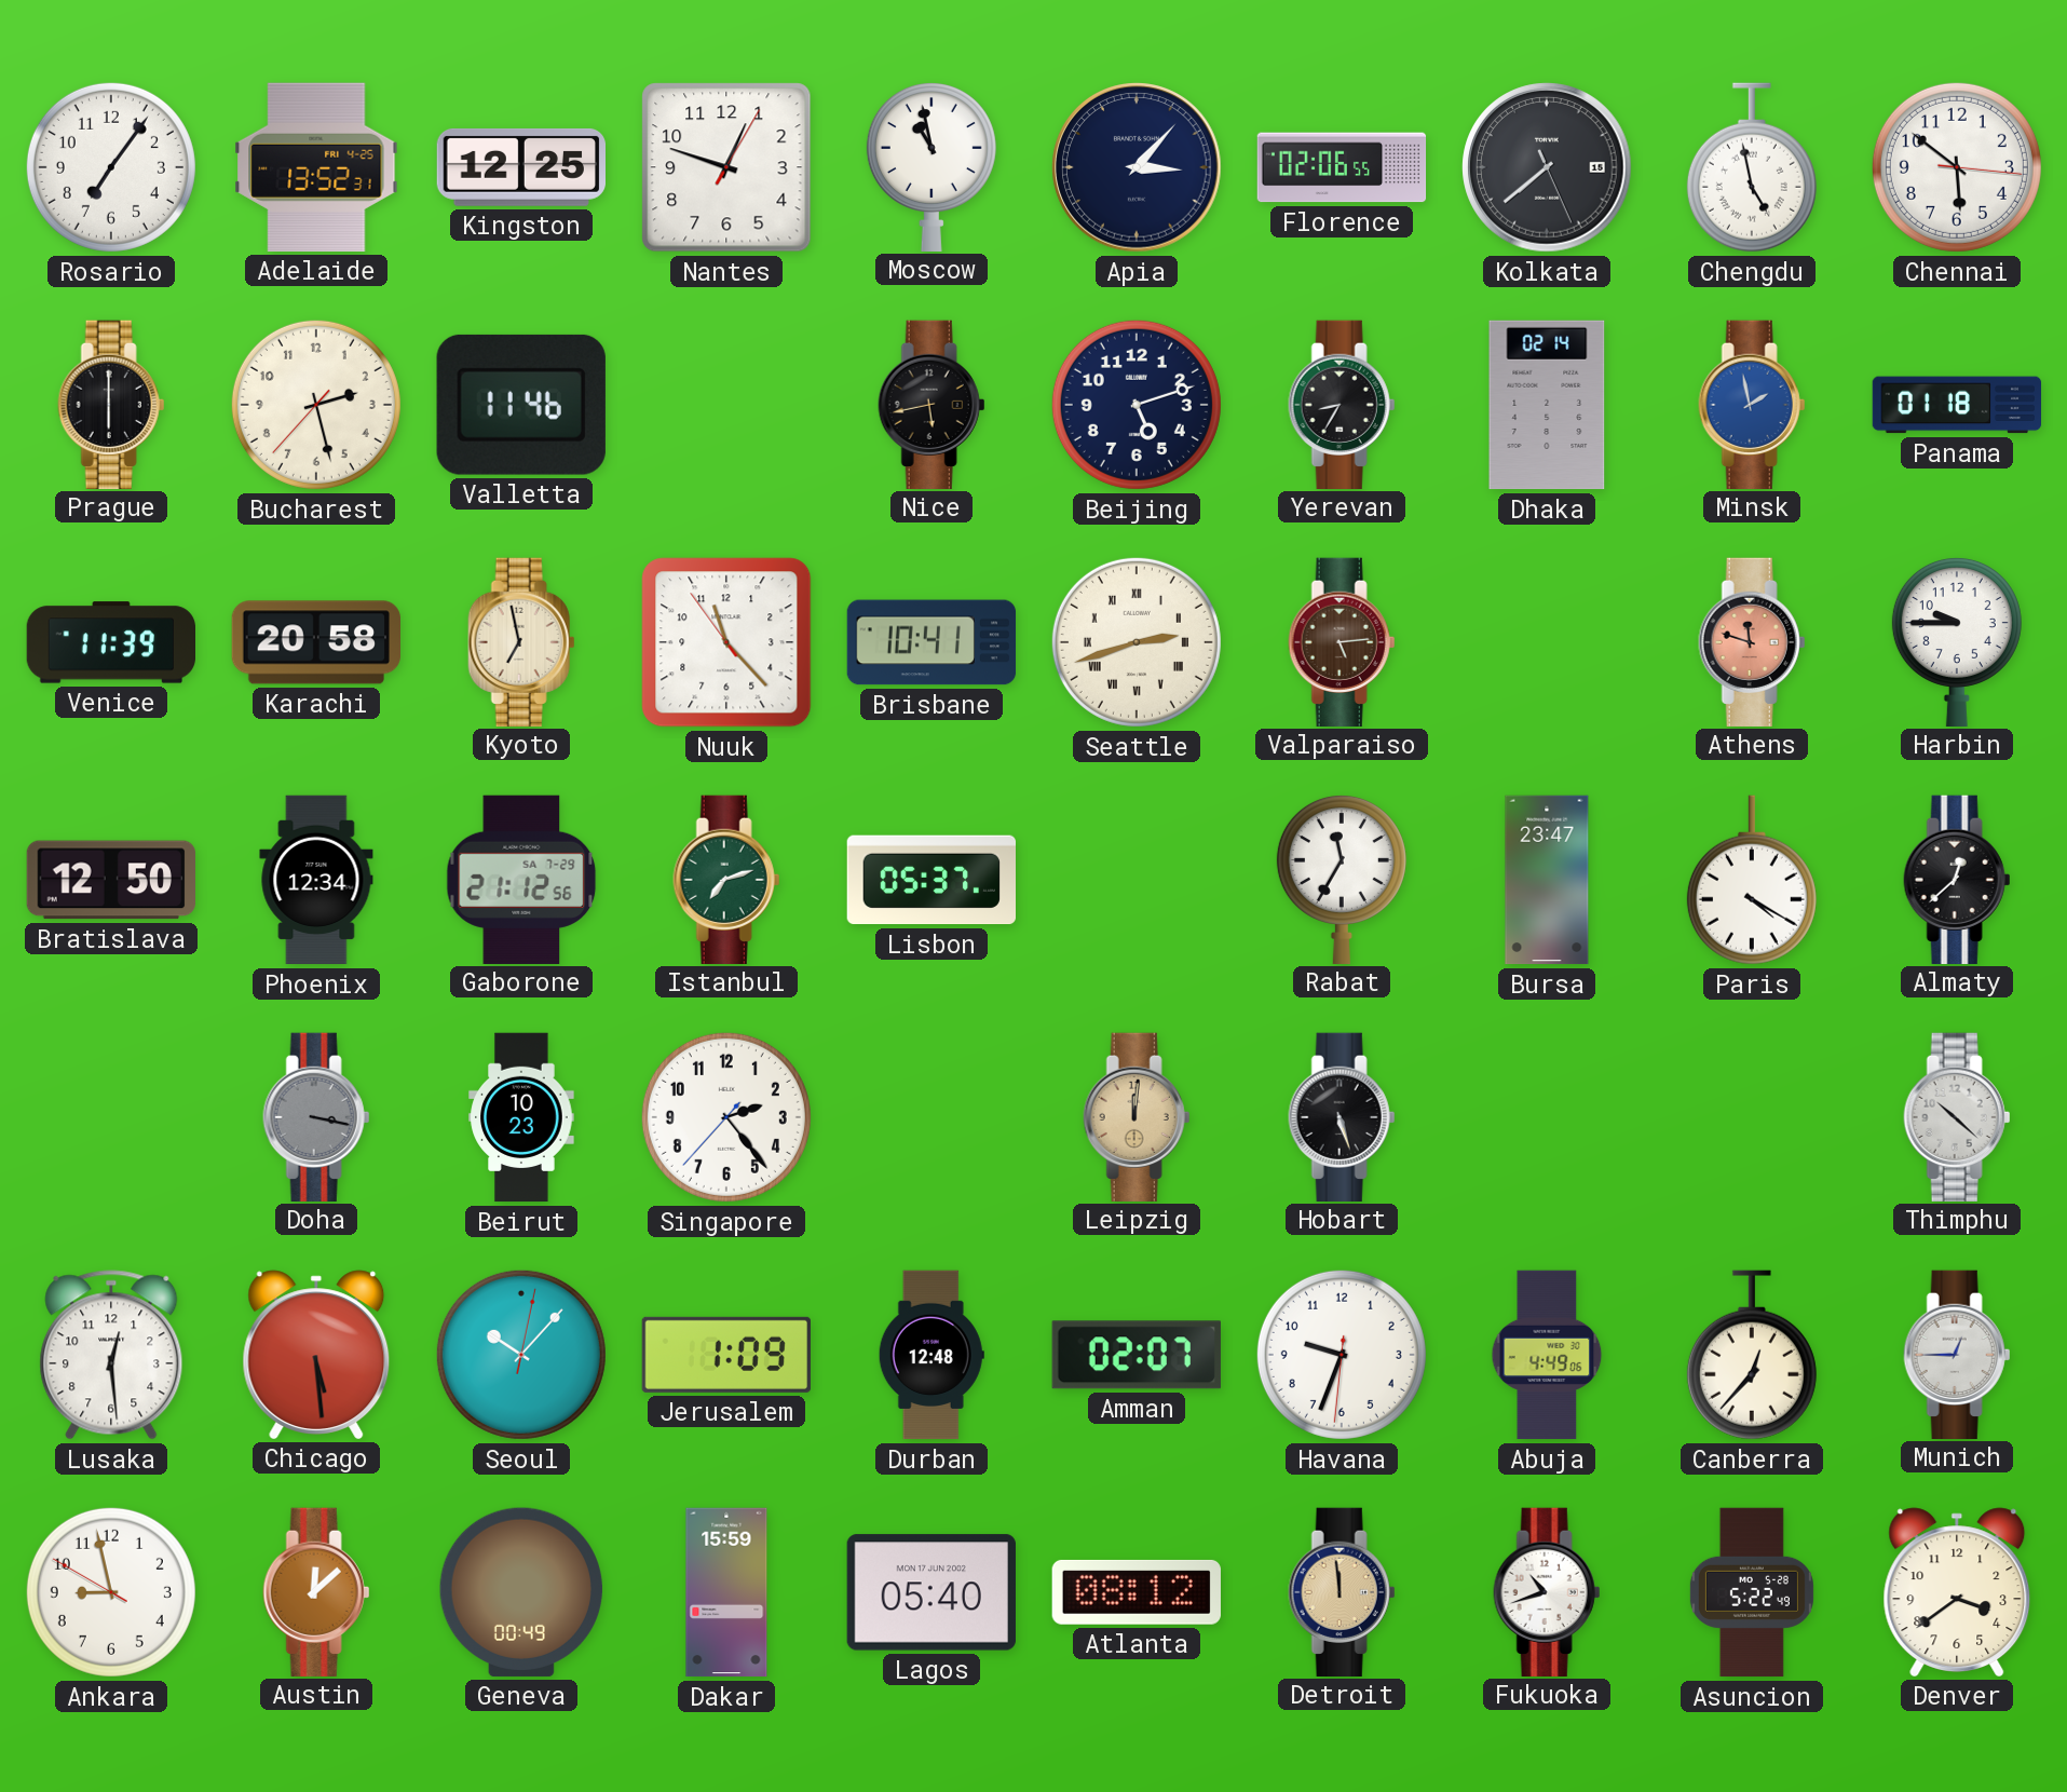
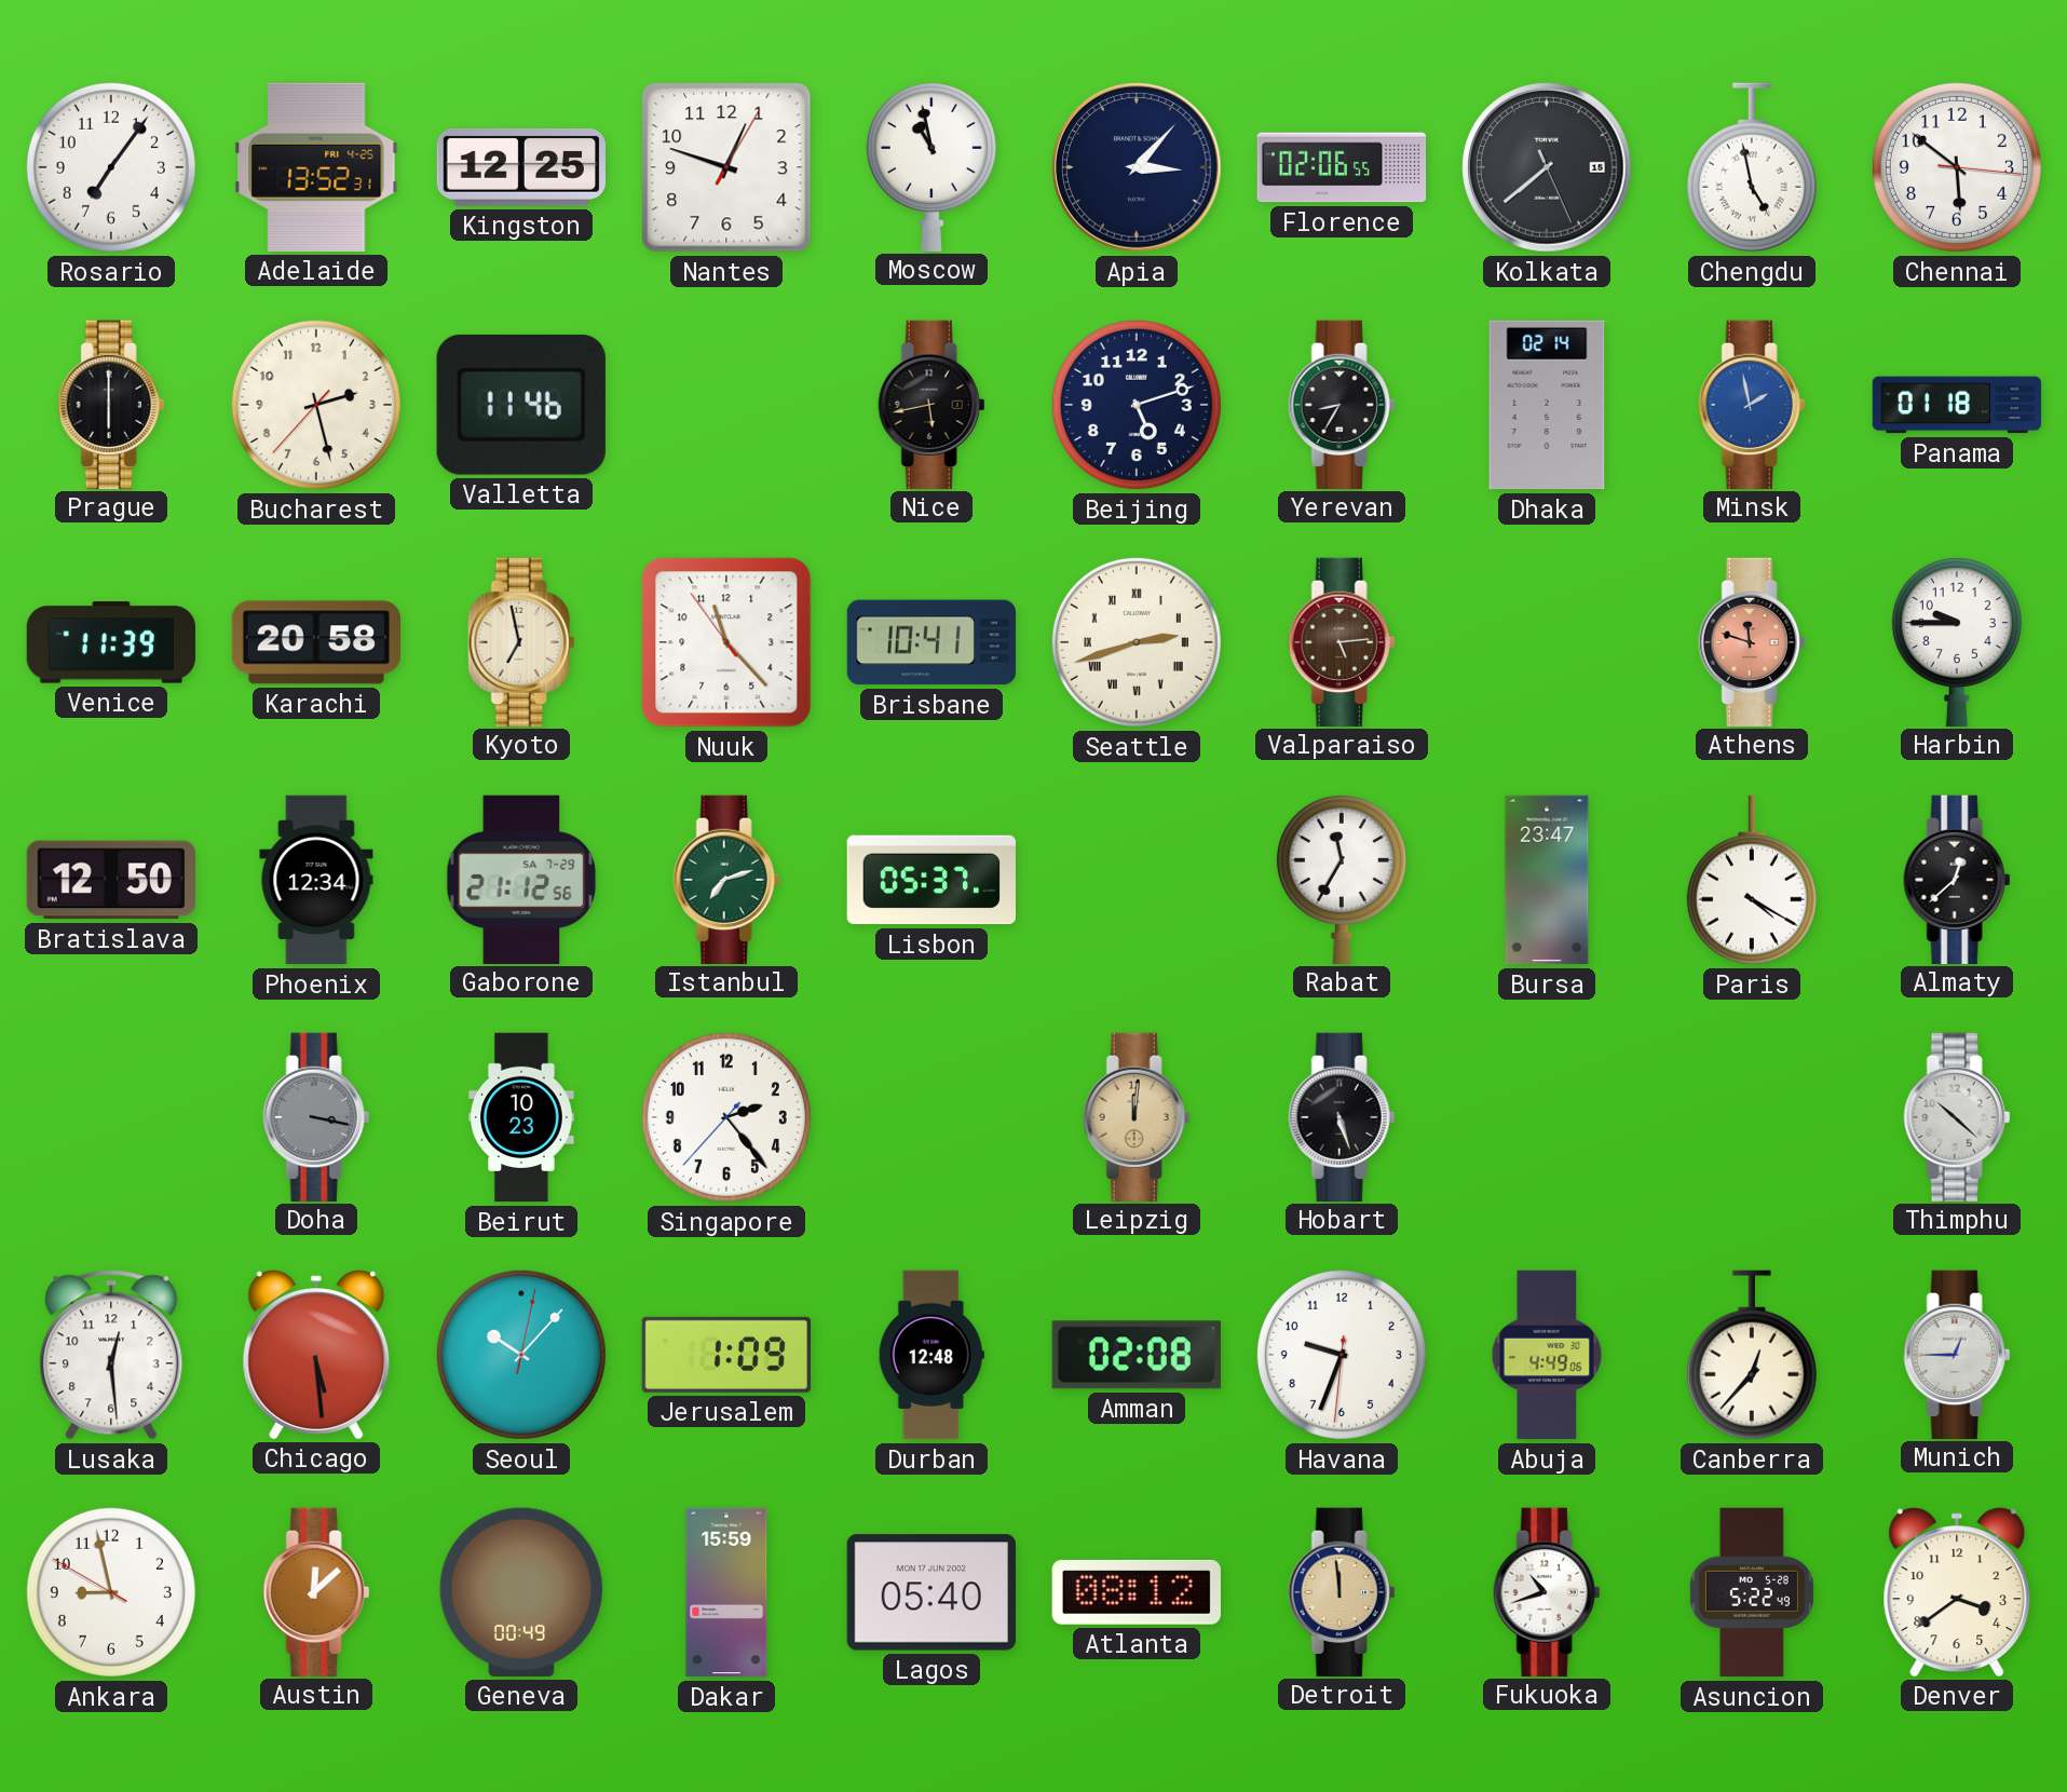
Amman: 02:07 -> 02:08 (1137, 1355)
